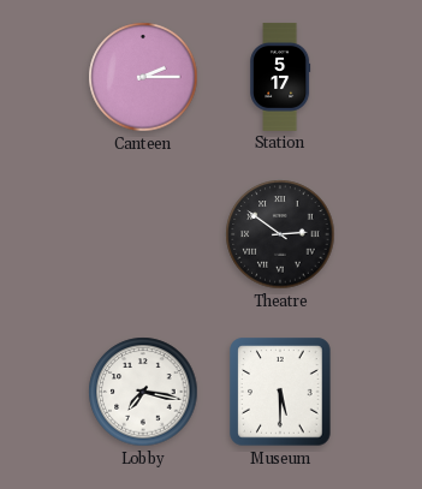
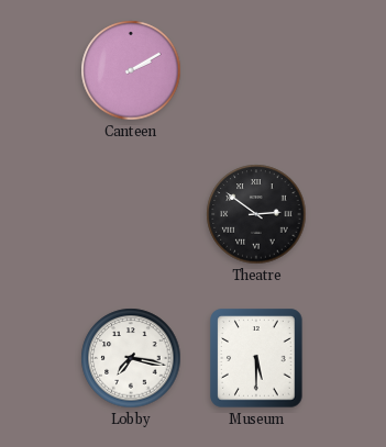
Canteen: 2:15 -> 2:10 (131, 70)
Station: 5:17 -> none (280, 77)
